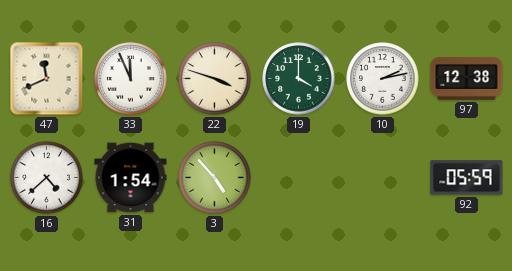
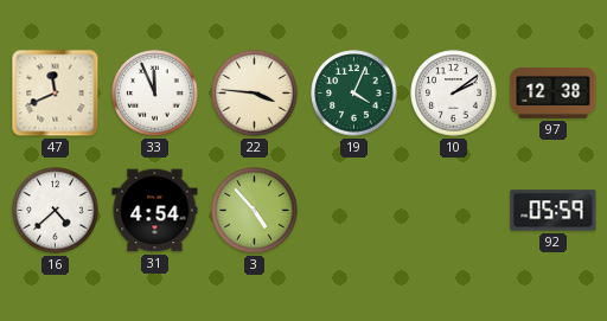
22: 3:48 -> 3:46 (255, 94)
19: 4:00 -> 4:04 (354, 94)
10: 2:13 -> 2:09 (454, 94)
31: 1:54 -> 4:54 (155, 211)
